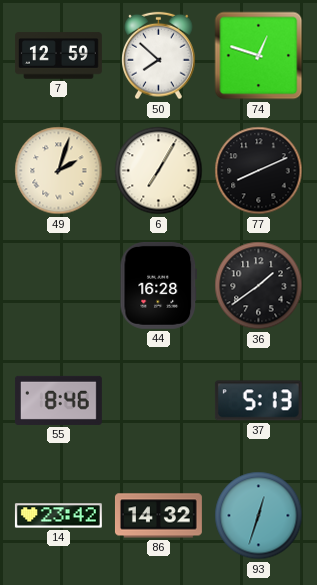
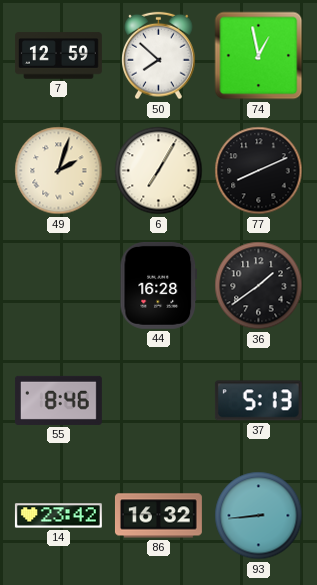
74: 12:48 -> 12:58 (259, 56)
86: 14:32 -> 16:32 (158, 516)
93: 12:33 -> 8:44 (259, 516)
